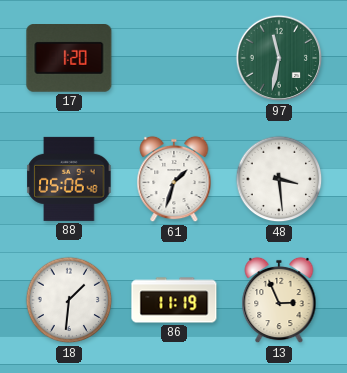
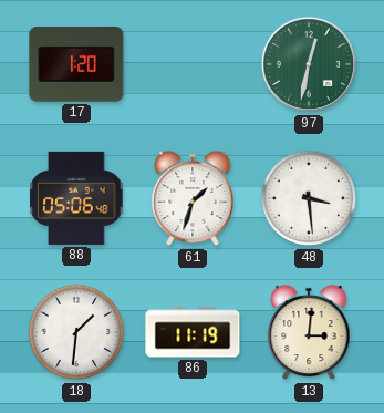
97: 11:32 -> 12:32 (309, 64)
13: 2:56 -> 3:01 (309, 332)
